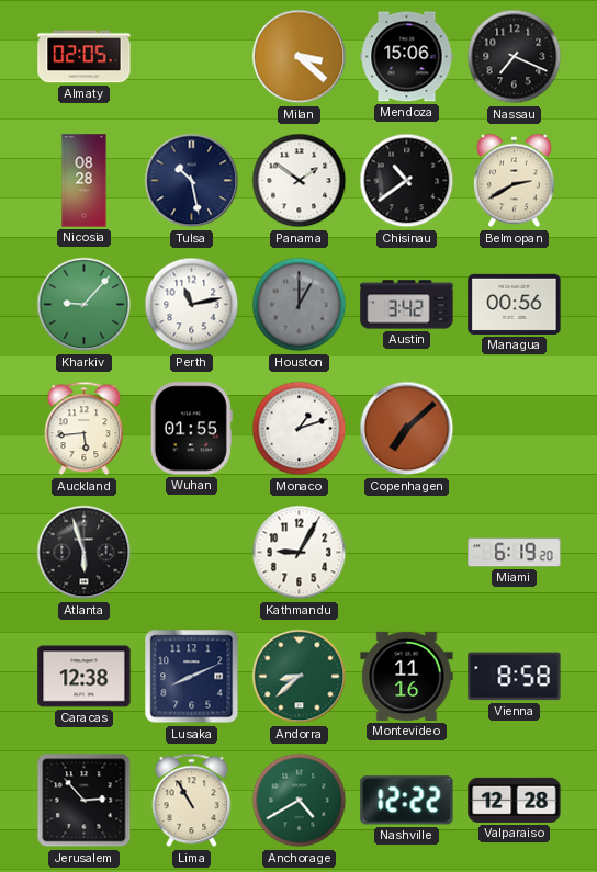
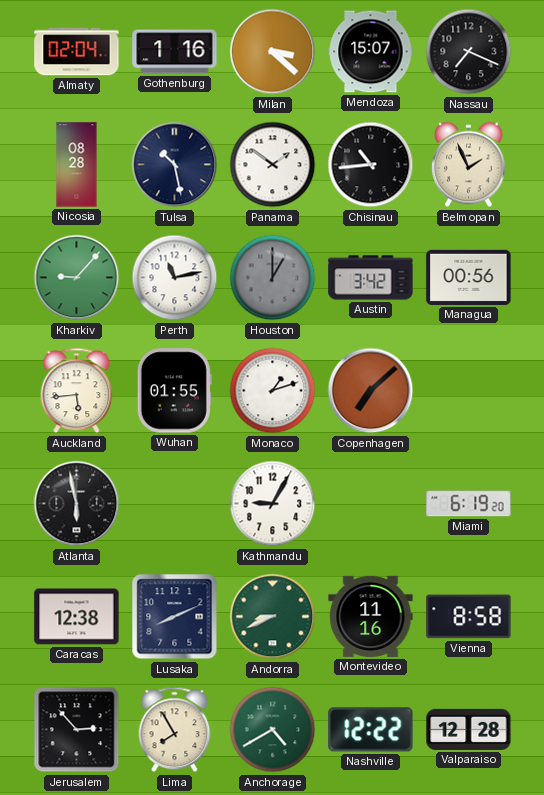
Almaty: 02:05 -> 02:04 (77, 52)
Gothenburg: none -> 1:16 (175, 52)
Mendoza: 15:06 -> 15:07 (371, 52)
Chisinau: 10:39 -> 10:44 (371, 165)
Belmopan: 2:40 -> 1:56 (469, 165)
Atlanta: 5:57 -> 5:58 (77, 504)
Andorra: 8:38 -> 8:41 (273, 617)
Lima: 10:55 -> 7:55 (175, 730)
